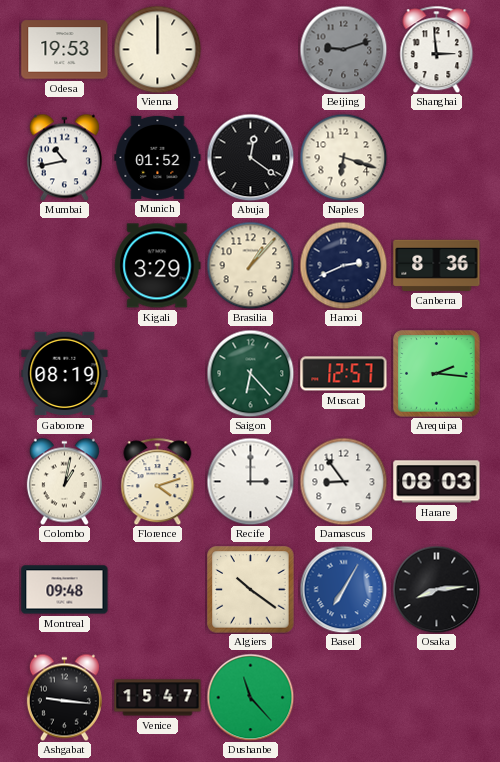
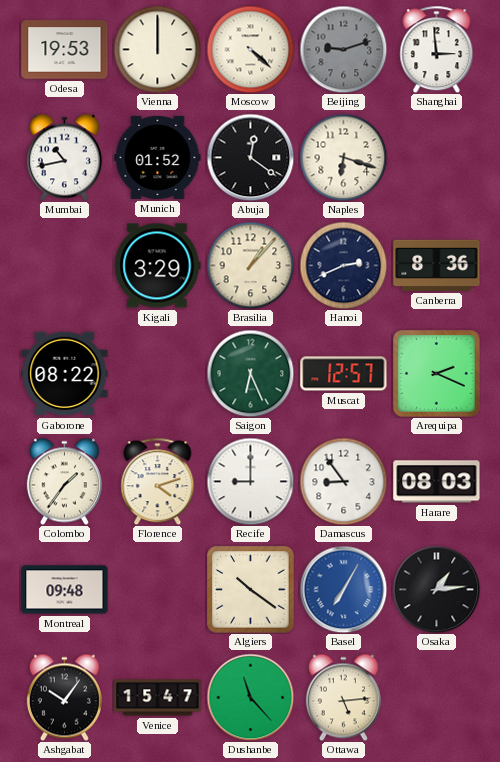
Moscow: none -> 4:22 (250, 49)
Gaborone: 08:19 -> 08:22 (65, 374)
Saigon: 6:23 -> 6:26 (250, 373)
Arequipa: 2:16 -> 2:19 (437, 374)
Colombo: 1:02 -> 1:36 (64, 481)
Recife: 3:00 -> 9:00 (250, 481)
Osaka: 8:14 -> 1:14 (436, 589)
Ashgabat: 9:16 -> 10:06 (64, 697)
Ottawa: none -> 5:14 (343, 697)
